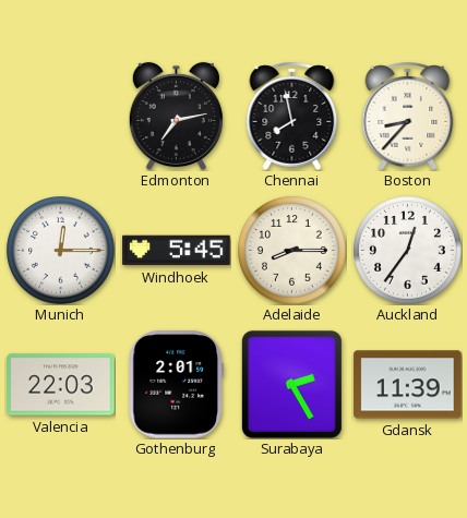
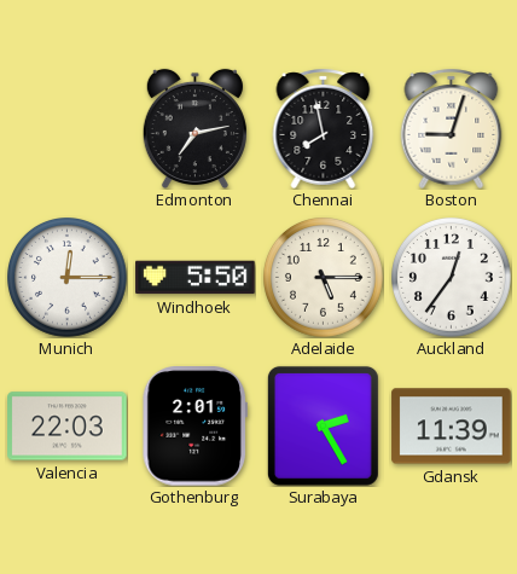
Boston: 8:37 -> 9:03 (452, 128)
Windhoek: 5:45 -> 5:50 (196, 278)
Adelaide: 8:15 -> 5:15 (324, 278)
